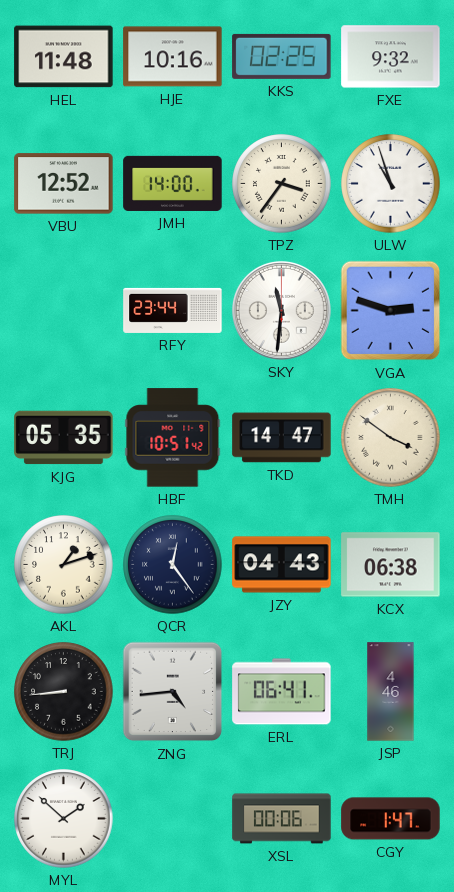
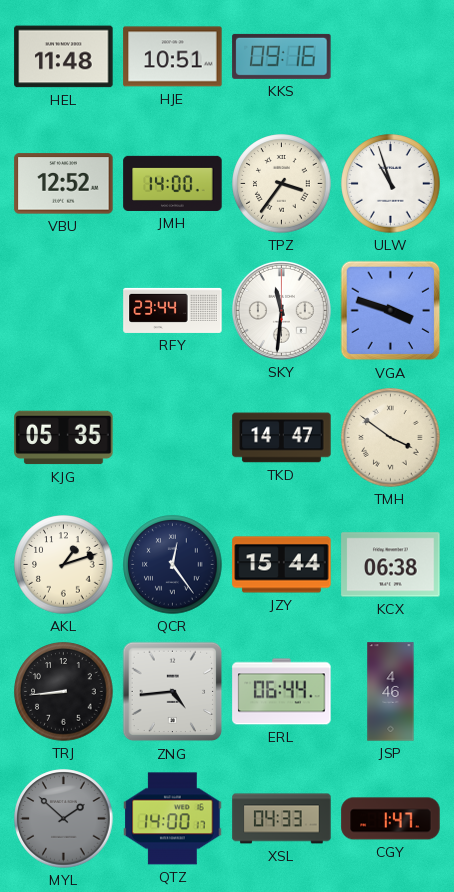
HJE: 10:16 -> 10:51 (173, 57)
KKS: 02:25 -> 09:16 (282, 56)
FXE: 9:32 -> none (391, 57)
VGA: 2:48 -> 3:48 (391, 311)
HBF: 10:51 -> none (173, 438)
JZY: 04:43 -> 15:44 (282, 565)
ERL: 06:41 -> 06:44 (282, 692)
MYL dial: white -> grey (64, 819)
QTZ: none -> 14:00 (173, 819)
XSL: 00:06 -> 04:33 (282, 819)
